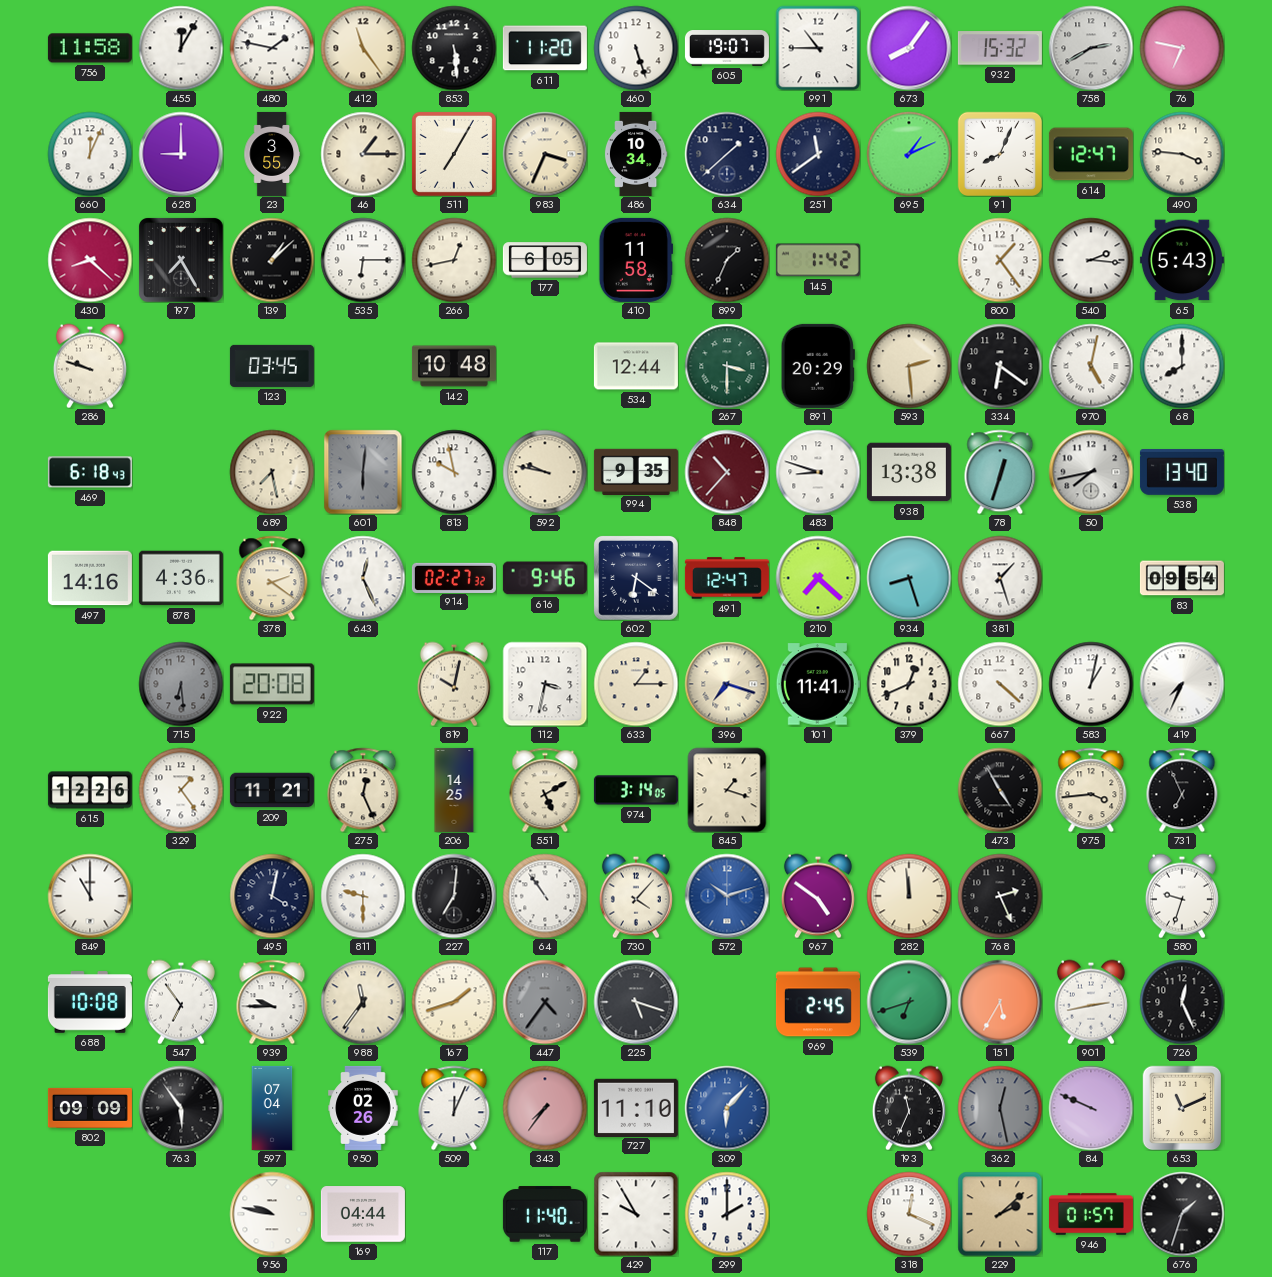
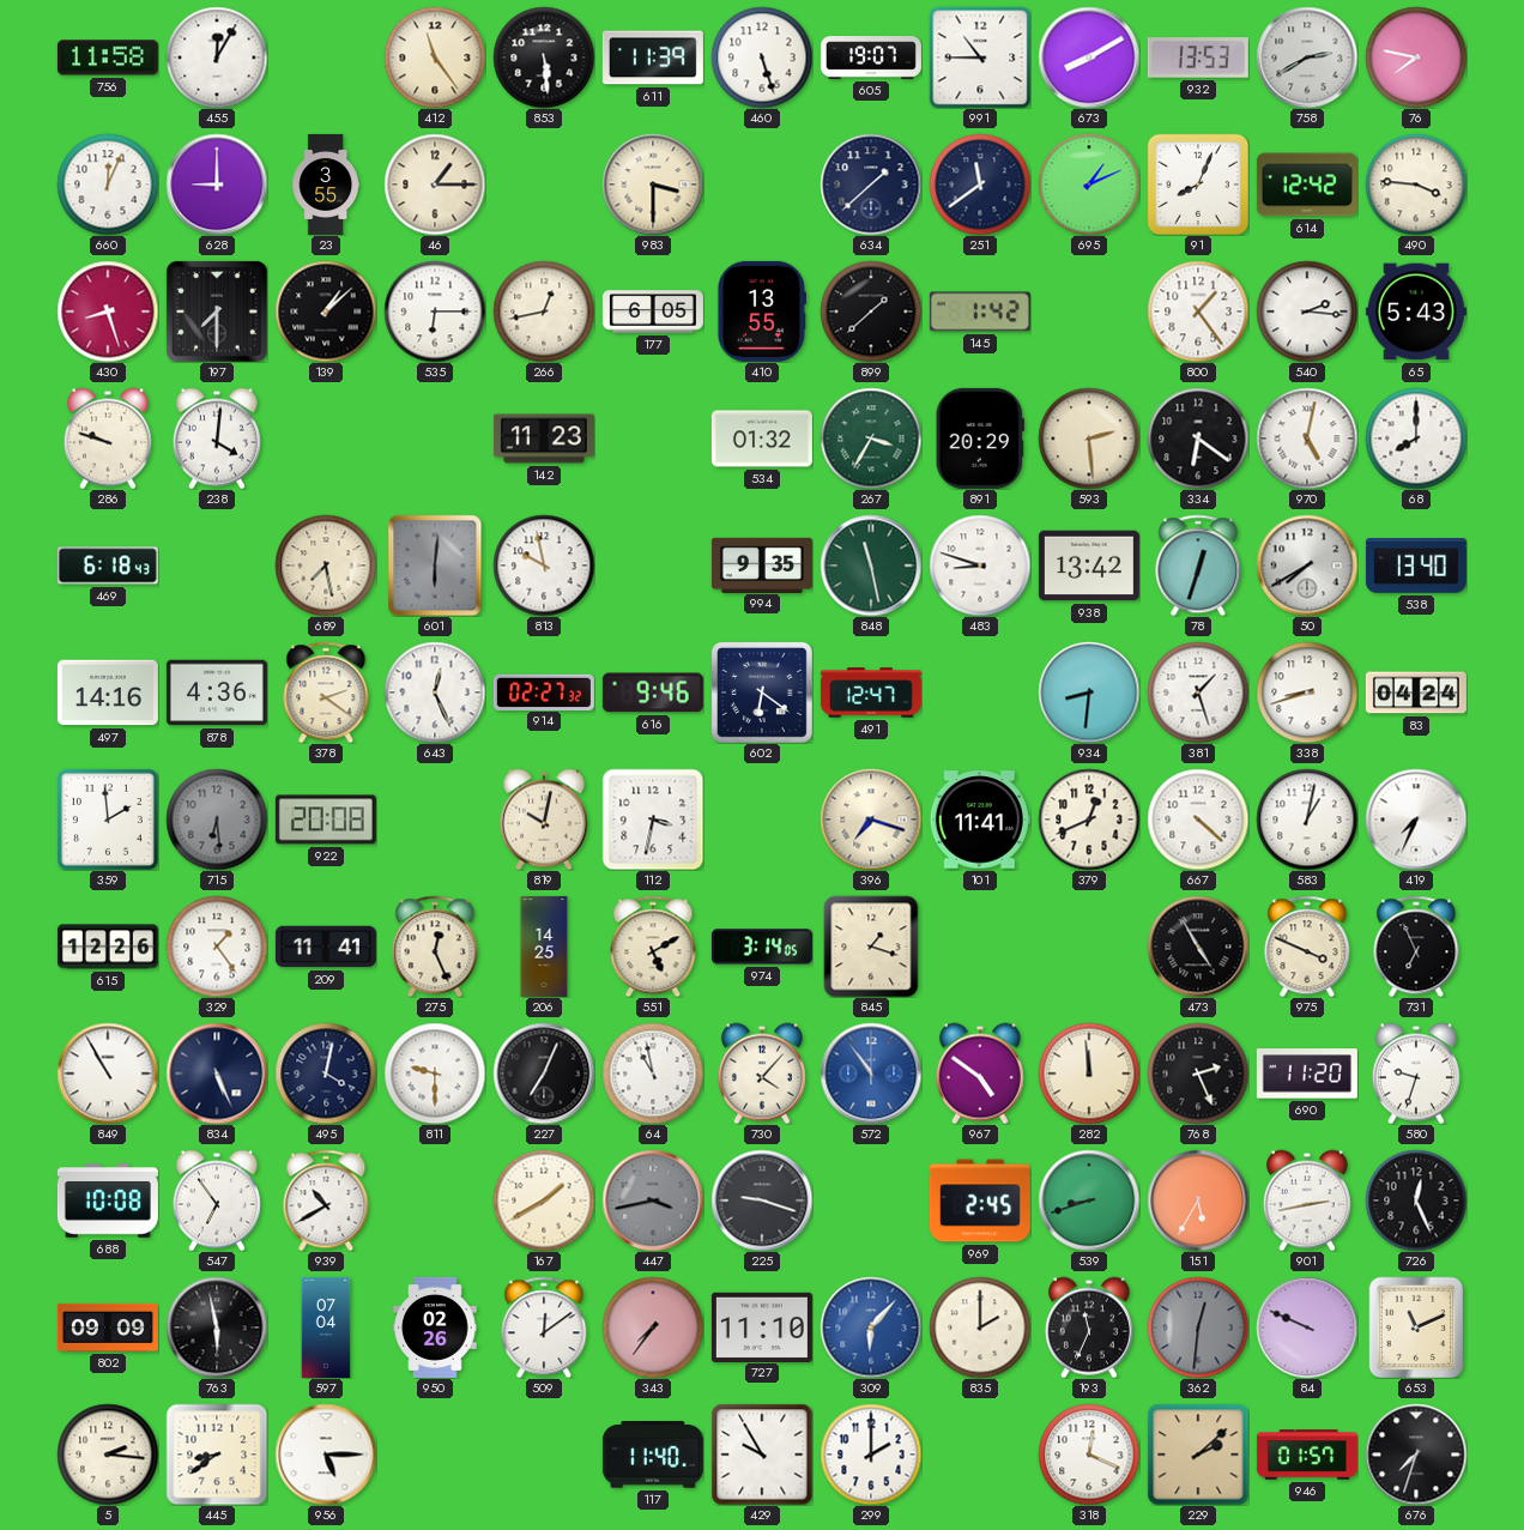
480: 1:47 -> none (272, 48)
611: 11:20 -> 11:39 (653, 58)
673: 8:06 -> 8:10 (1089, 58)
932: 15:32 -> 13:53 (1198, 58)
76: 6:47 -> 7:47 (1416, 58)
511: 7:05 -> none (454, 154)
983: 3:34 -> 3:30 (653, 185)
486: 10:34 -> none (636, 154)
614: 12:47 -> 12:42 (1307, 185)
430: 8:22 -> 8:27 (108, 312)
197: 7:25 -> 7:30 (217, 312)
410: 11:58 -> 13:55 (761, 312)
899: 1:34 -> 1:38 (871, 312)
238: none -> 4:01 (217, 439)
123: 03:45 -> none (272, 366)
142: 10:48 -> 11:23 (544, 439)
534: 12:44 -> 01:32 (762, 439)
267: 3:30 -> 3:35 (871, 439)
592: 9:47 -> none (545, 472)
848: 10:37 -> 11:28 (871, 566)
848 dial: burgundy -> green (871, 566)
938: 13:38 -> 13:42 (1089, 566)
50: 7:43 -> 7:40 (1307, 566)
210: 7:22 -> none (818, 578)
934: 8:27 -> 8:31 (1089, 693)
338: none -> 8:42 (1307, 693)
83: 09:54 -> 04:24 (1416, 693)
359: none -> 1:59 (108, 820)
633: 1:15 -> none (636, 684)
209: 11:21 -> 11:41 (326, 947)
975: 3:44 -> 3:49 (1307, 947)
849: 11:00 -> 10:55 (108, 1074)
834: none -> 5:26 (217, 1074)
227: 7:01 -> 7:04 (544, 1074)
64: 10:54 -> 10:58 (653, 1074)
572: 10:12 -> 10:54 (871, 1074)
690: none -> 11:20 (1307, 1074)
939: 9:45 -> 10:40 (326, 1201)
988: 11:36 -> none (363, 1002)
167: 1:42 -> 1:40 (544, 1201)
447: 4:36 -> 3:43 (653, 1201)
225: 5:18 -> 9:18 (762, 1201)
539: 6:42 -> 8:42 (1089, 1201)
763: 5:54 -> 5:58 (217, 1328)
509: 12:04 -> 12:09 (544, 1328)
835: none -> 2:00 (980, 1328)
362: 12:28 -> 12:31 (1198, 1328)
5: none -> 2:16 (108, 1455)
445: none -> 8:39 (217, 1455)
956: 9:47 -> 5:15 (326, 1455)
169: 04:44 -> none (363, 1214)
676: 1:33 -> 7:33 (1416, 1455)
